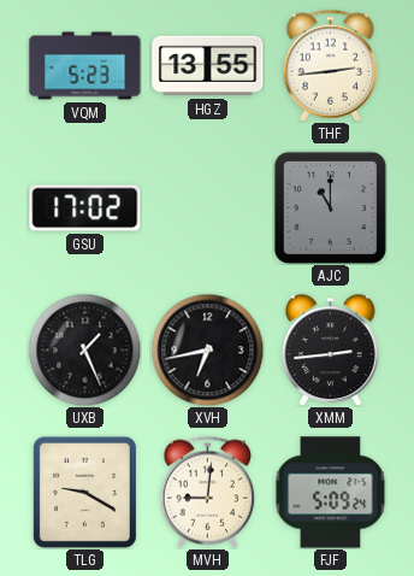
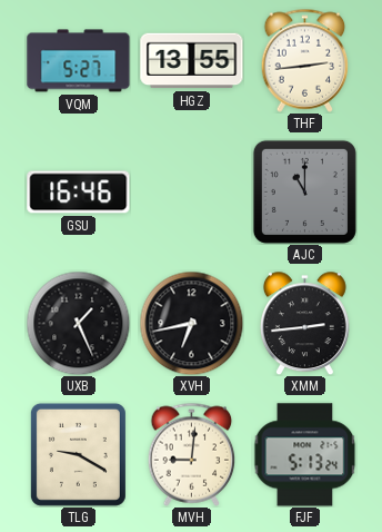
VQM: 5:23 -> 5:27 (79, 61)
GSU: 17:02 -> 16:46 (79, 193)
FJF: 5:09 -> 5:13 (305, 455)
